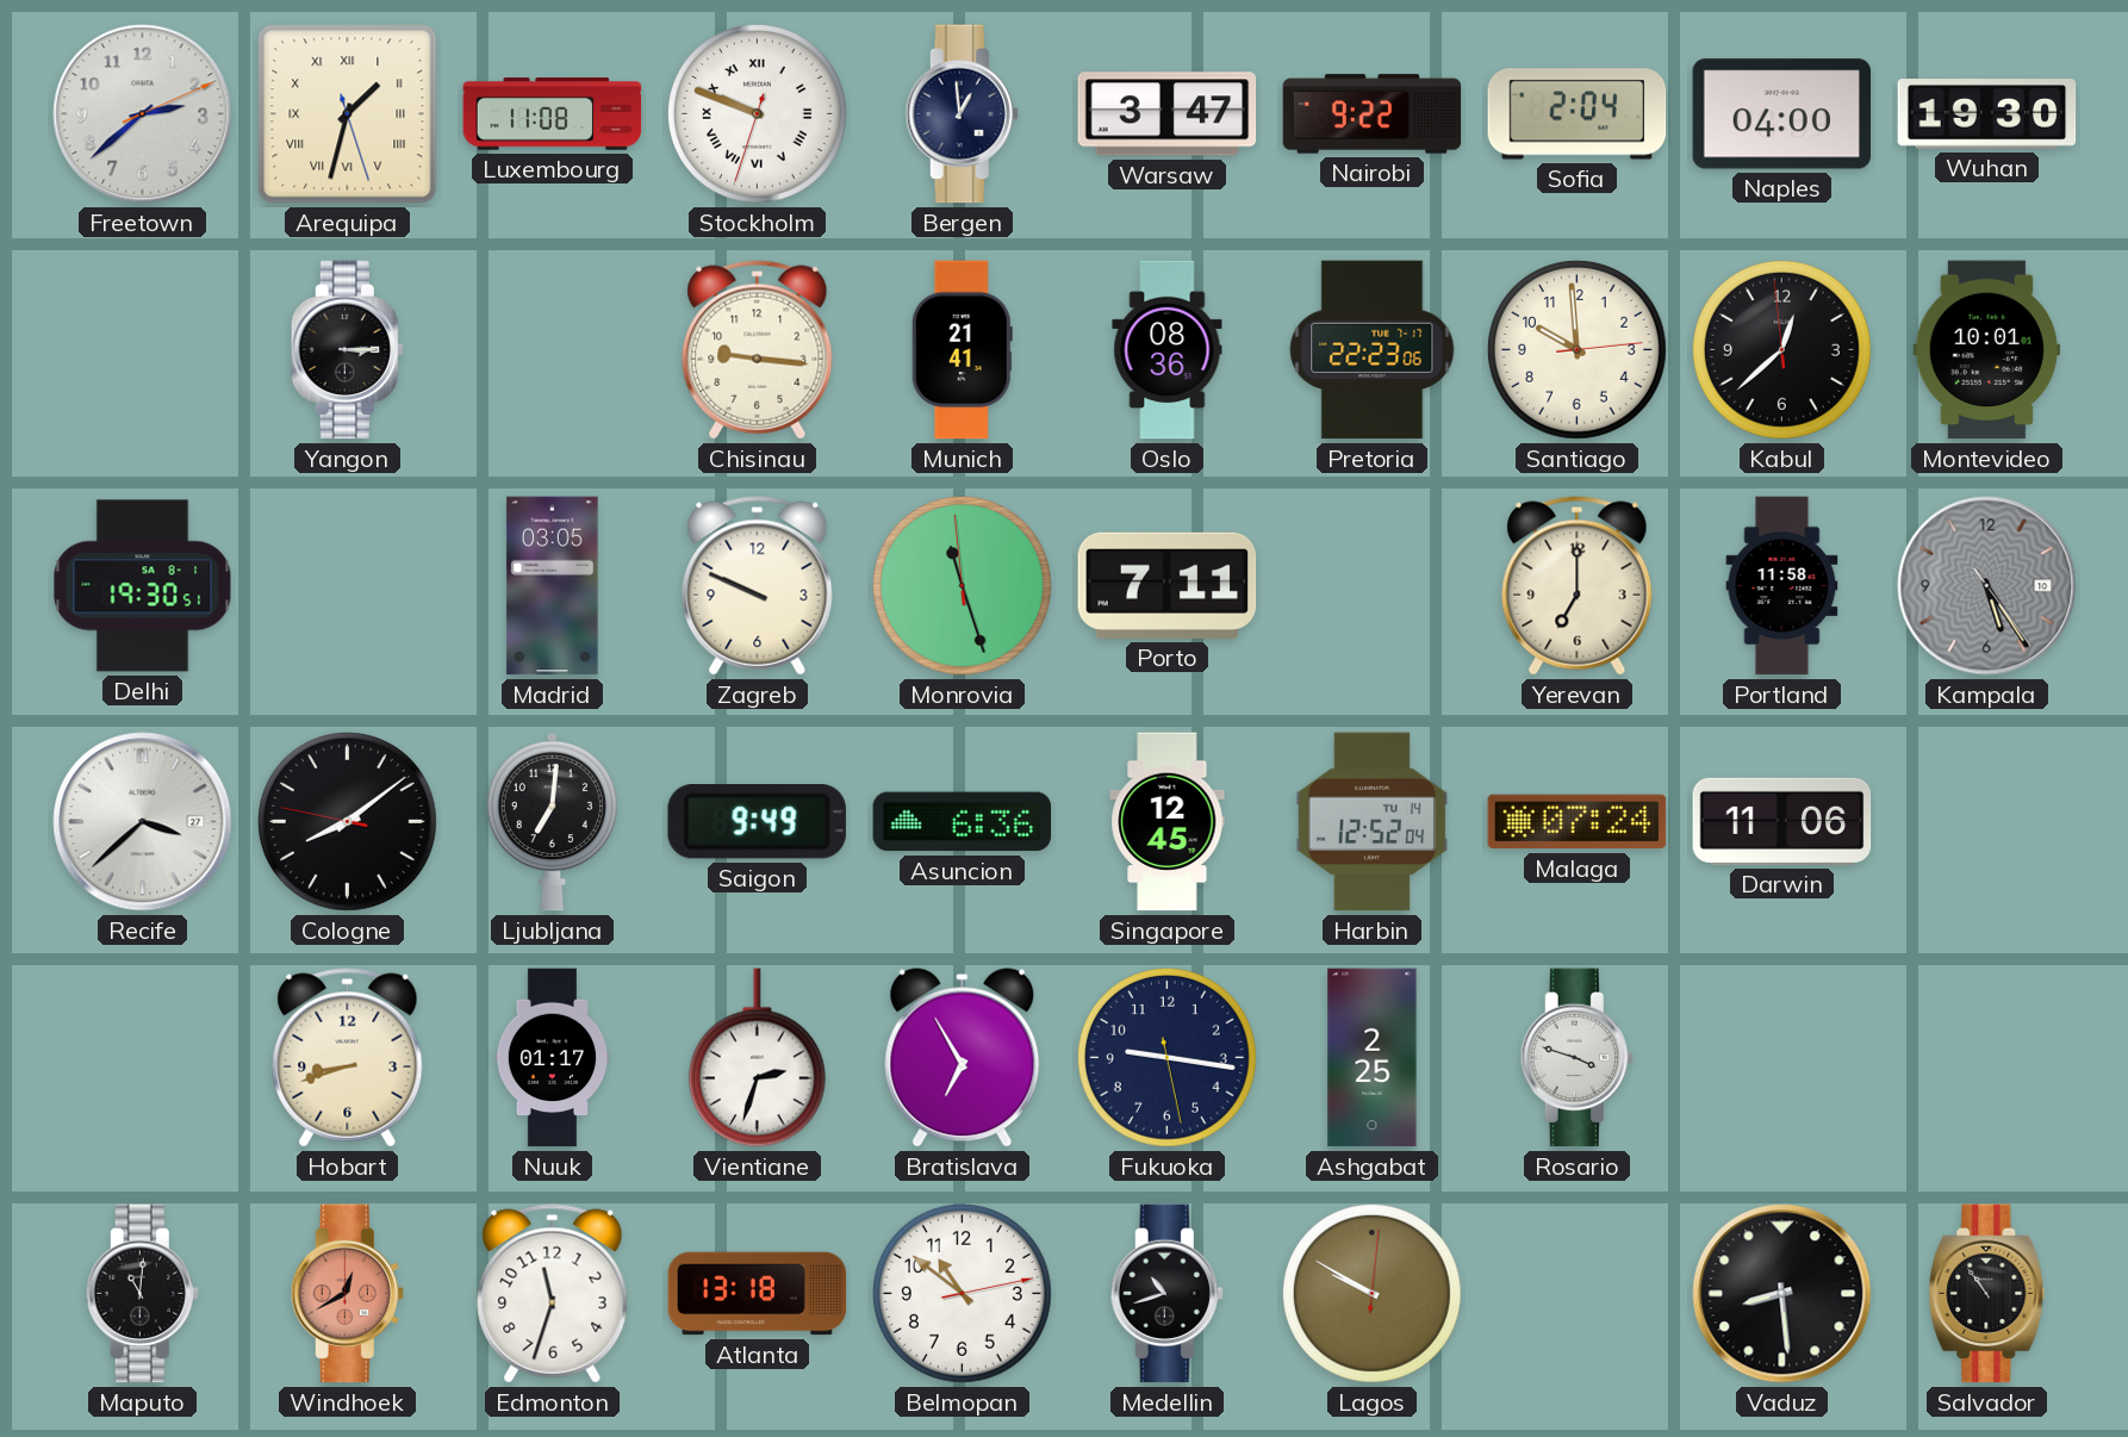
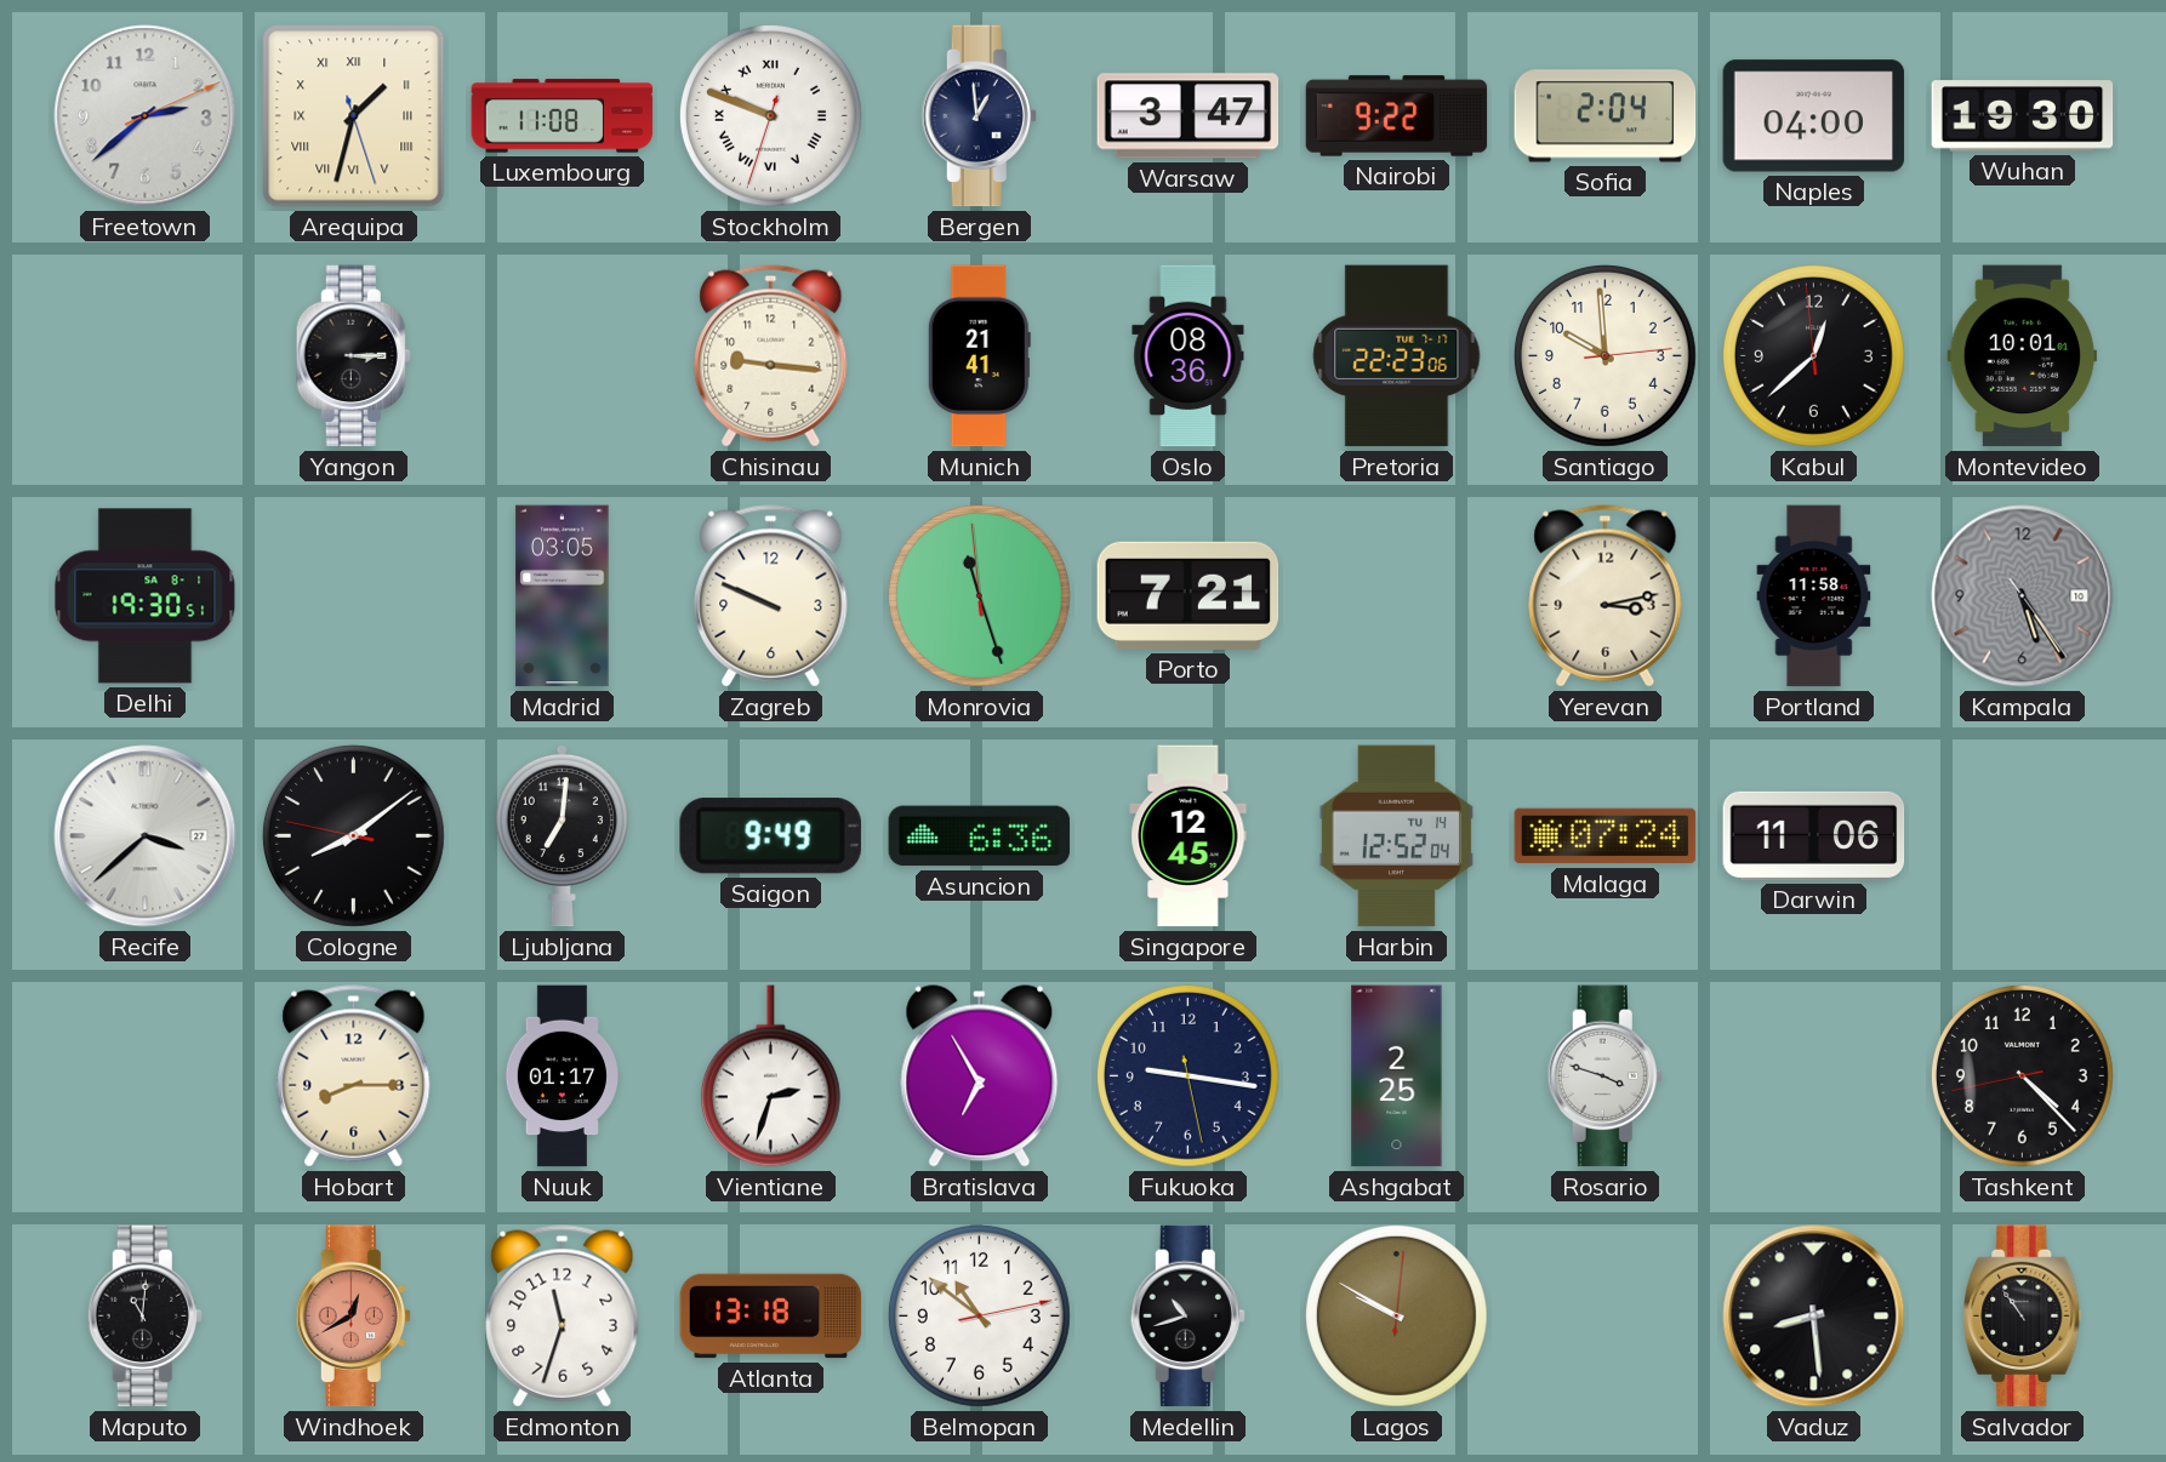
Porto: 7:11 -> 7:21 (1189, 595)
Yerevan: 7:00 -> 3:13 (1606, 596)
Hobart: 8:42 -> 8:15 (354, 1076)
Tashkent: none -> 4:22 (2022, 1075)
